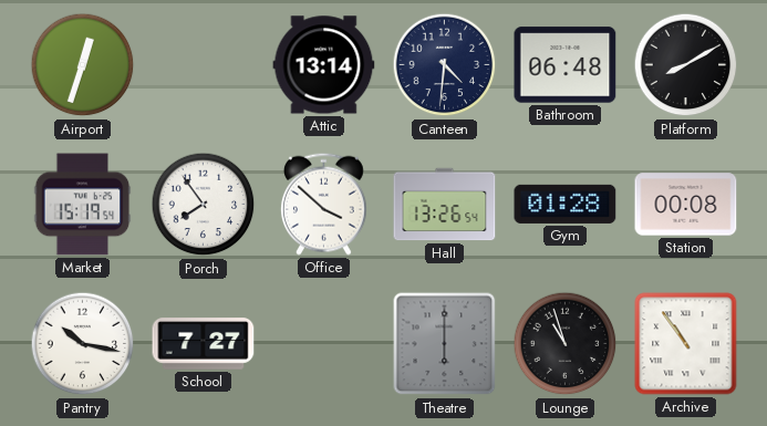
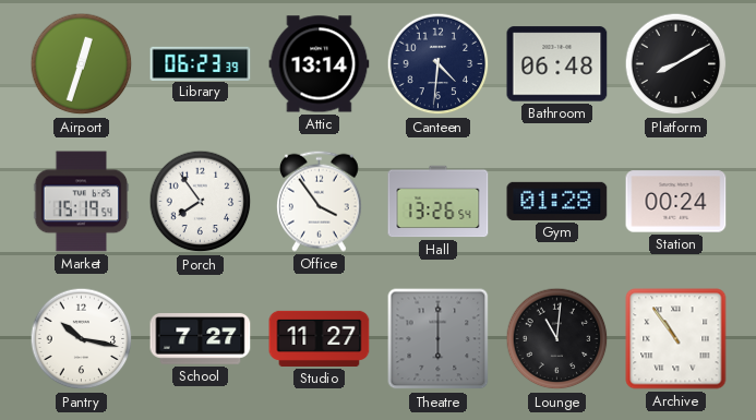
Library: none -> 06:23 (201, 63)
Office: 3:52 -> 3:54 (319, 201)
Station: 00:08 -> 00:24 (676, 202)
Studio: none -> 11:27 (320, 338)
Lounge: 10:57 -> 11:01 (557, 339)
